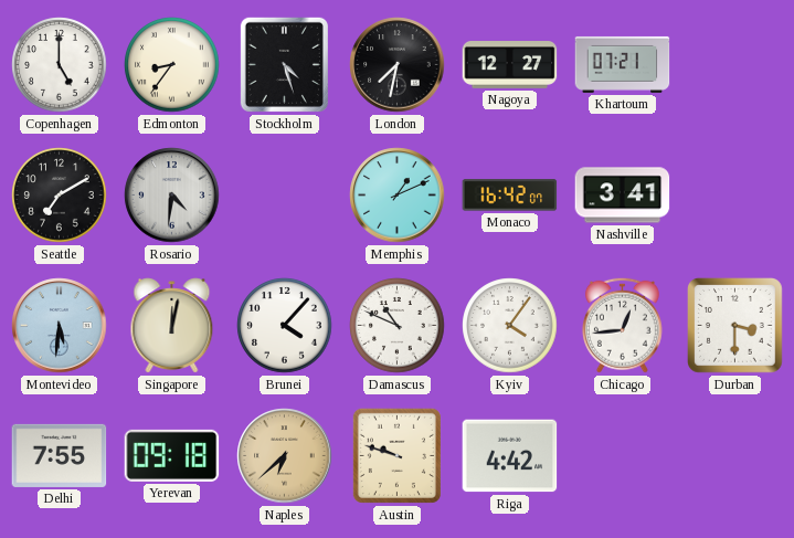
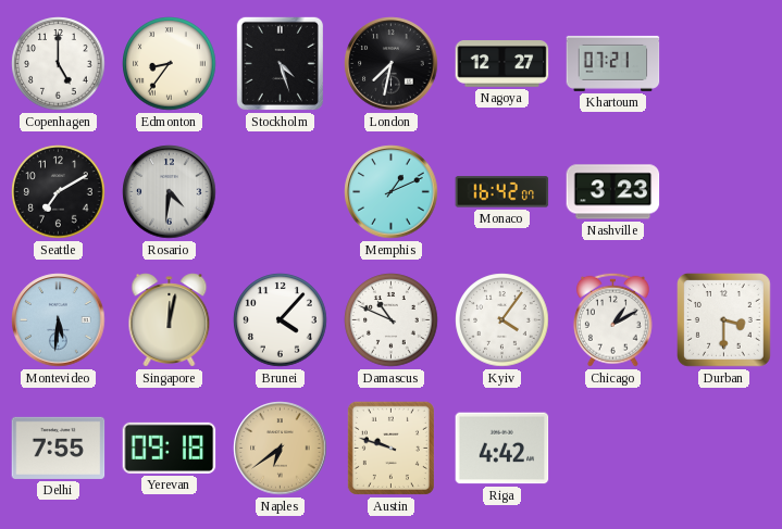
Nashville: 3:41 -> 3:23 (613, 192)
Chicago: 12:44 -> 1:10 (612, 319)
Naples: 6:38 -> 6:39 (281, 449)
